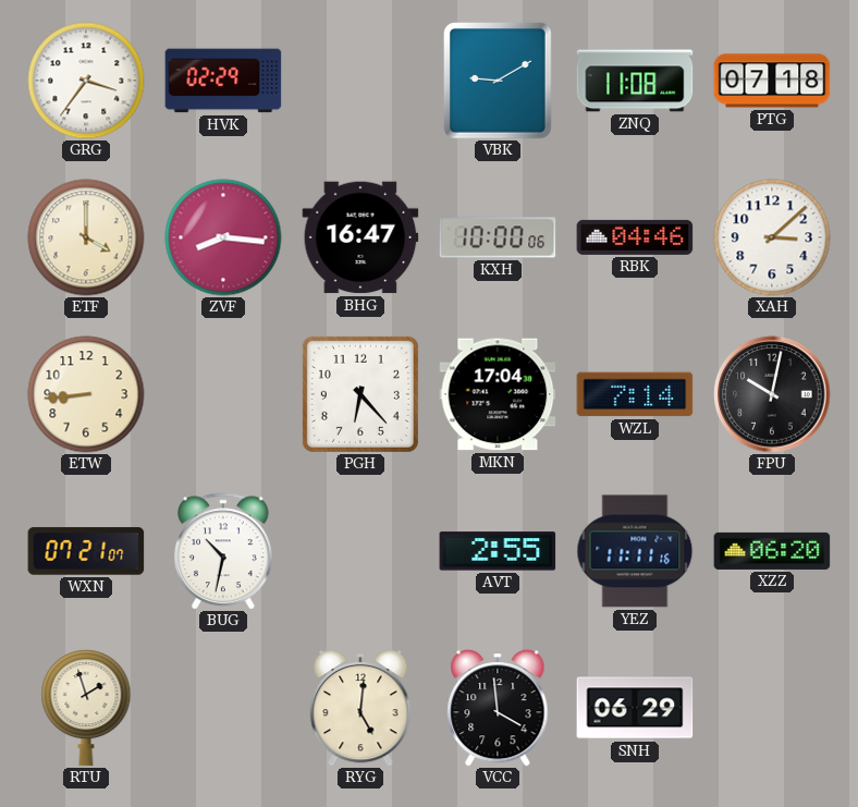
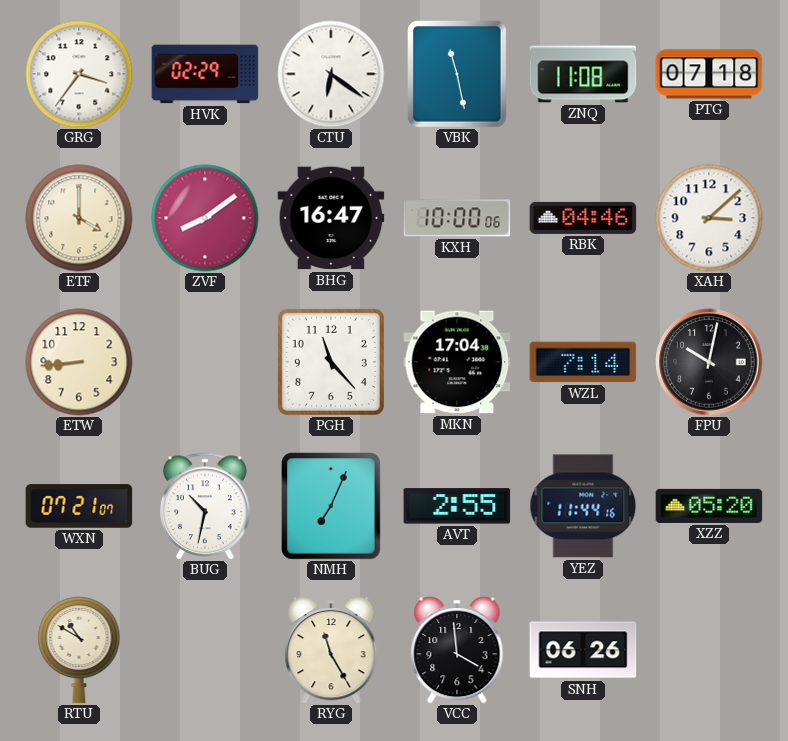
CTU: none -> 6:21 (331, 74)
VBK: 9:10 -> 11:28 (458, 75)
ZVF: 8:16 -> 8:09 (205, 218)
PGH: 6:23 -> 11:23 (331, 362)
NMH: none -> 7:04 (332, 507)
YEZ: 11:11 -> 11:44 (583, 506)
XZZ: 06:20 -> 05:20 (709, 506)
RTU: 1:57 -> 10:50 (79, 650)
RYG: 5:01 -> 11:25 (331, 650)
SNH: 06:29 -> 06:26 (583, 650)
